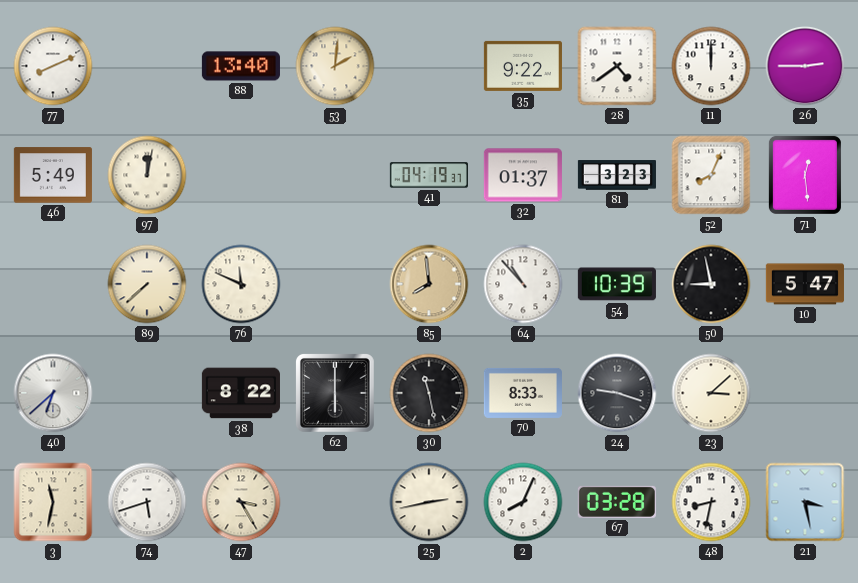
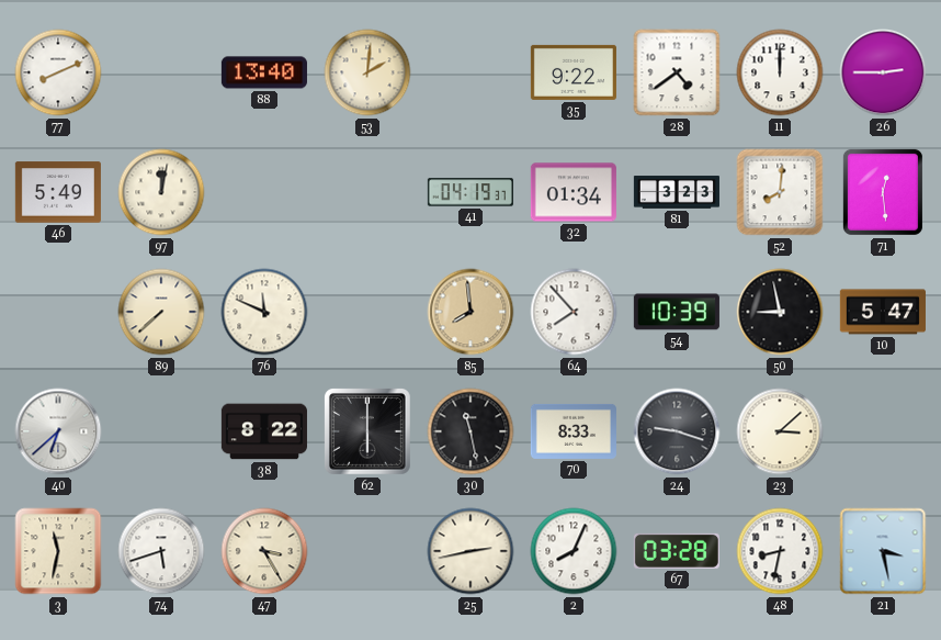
32: 01:37 -> 01:34 (574, 192)
52: 8:04 -> 8:01 (780, 192)
64: 10:53 -> 7:53 (574, 312)
